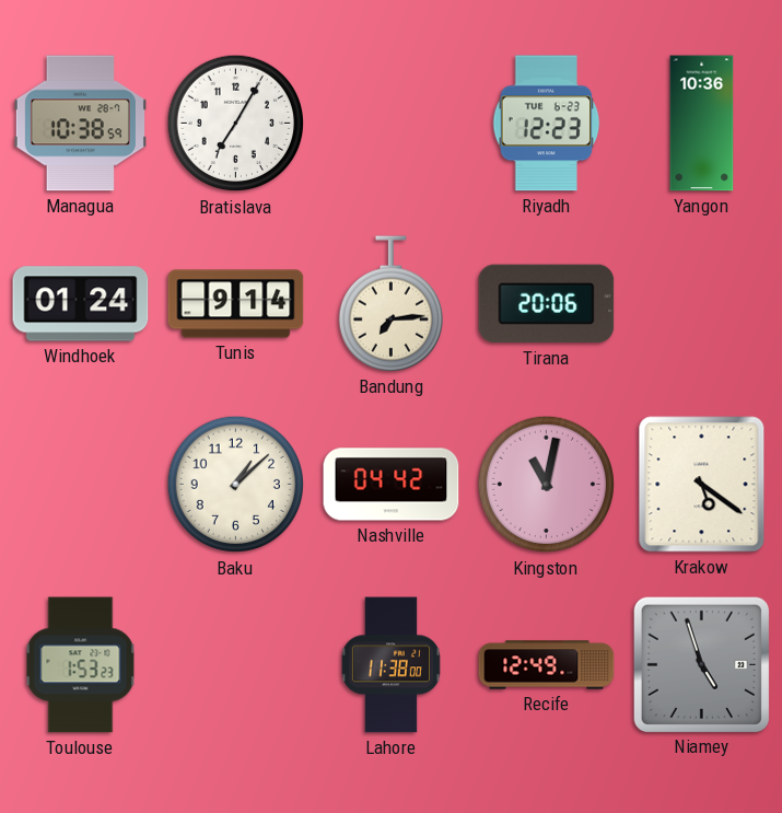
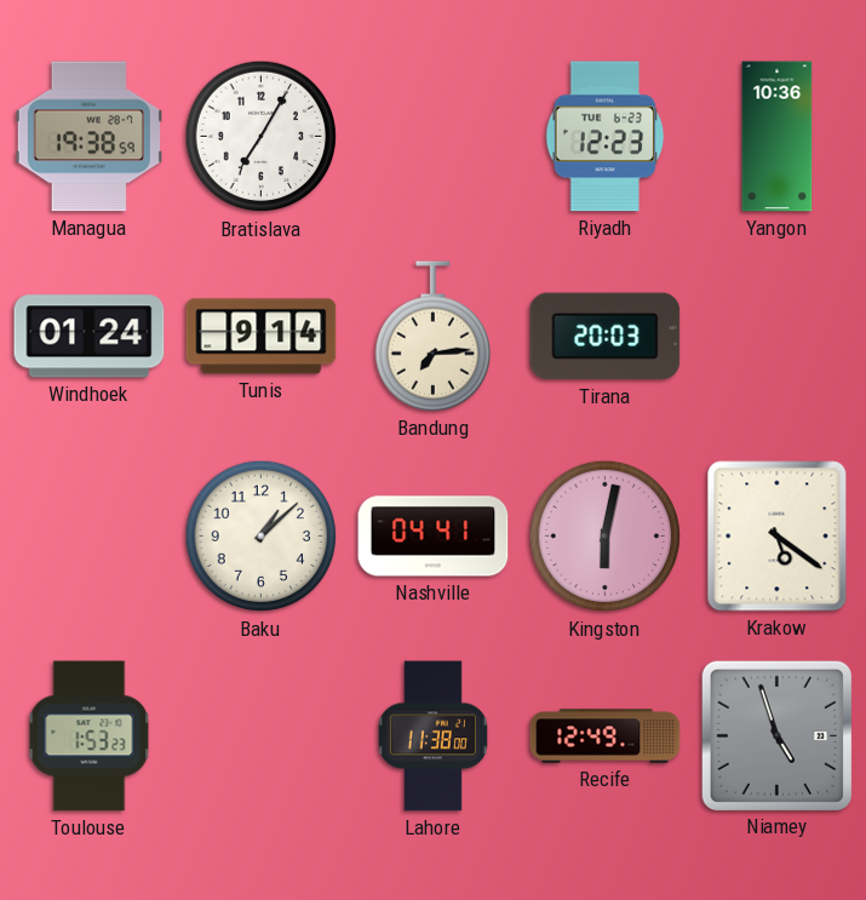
Managua: 10:38 -> 19:38 (88, 137)
Tirana: 20:06 -> 20:03 (606, 337)
Nashville: 04:42 -> 04:41 (434, 537)
Kingston: 11:02 -> 6:02 (606, 537)
